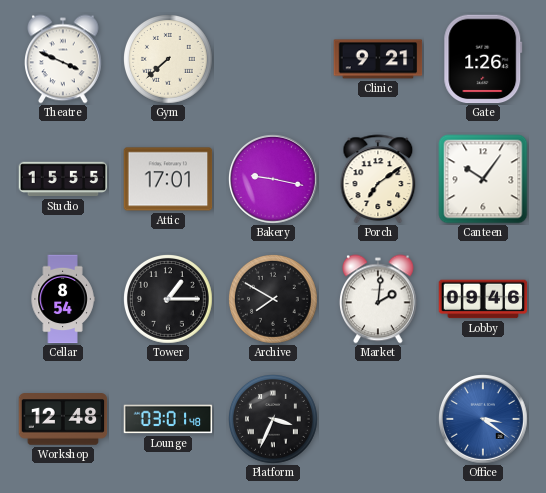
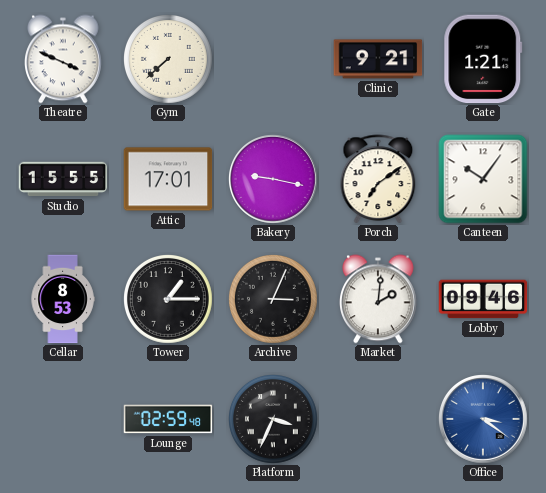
Gate: 1:26 -> 1:21 (483, 59)
Cellar: 8:54 -> 8:53 (63, 299)
Archive: 7:50 -> 3:04 (274, 300)
Workshop: 12:48 -> none (63, 419)
Lounge: 03:01 -> 02:59 (168, 419)
